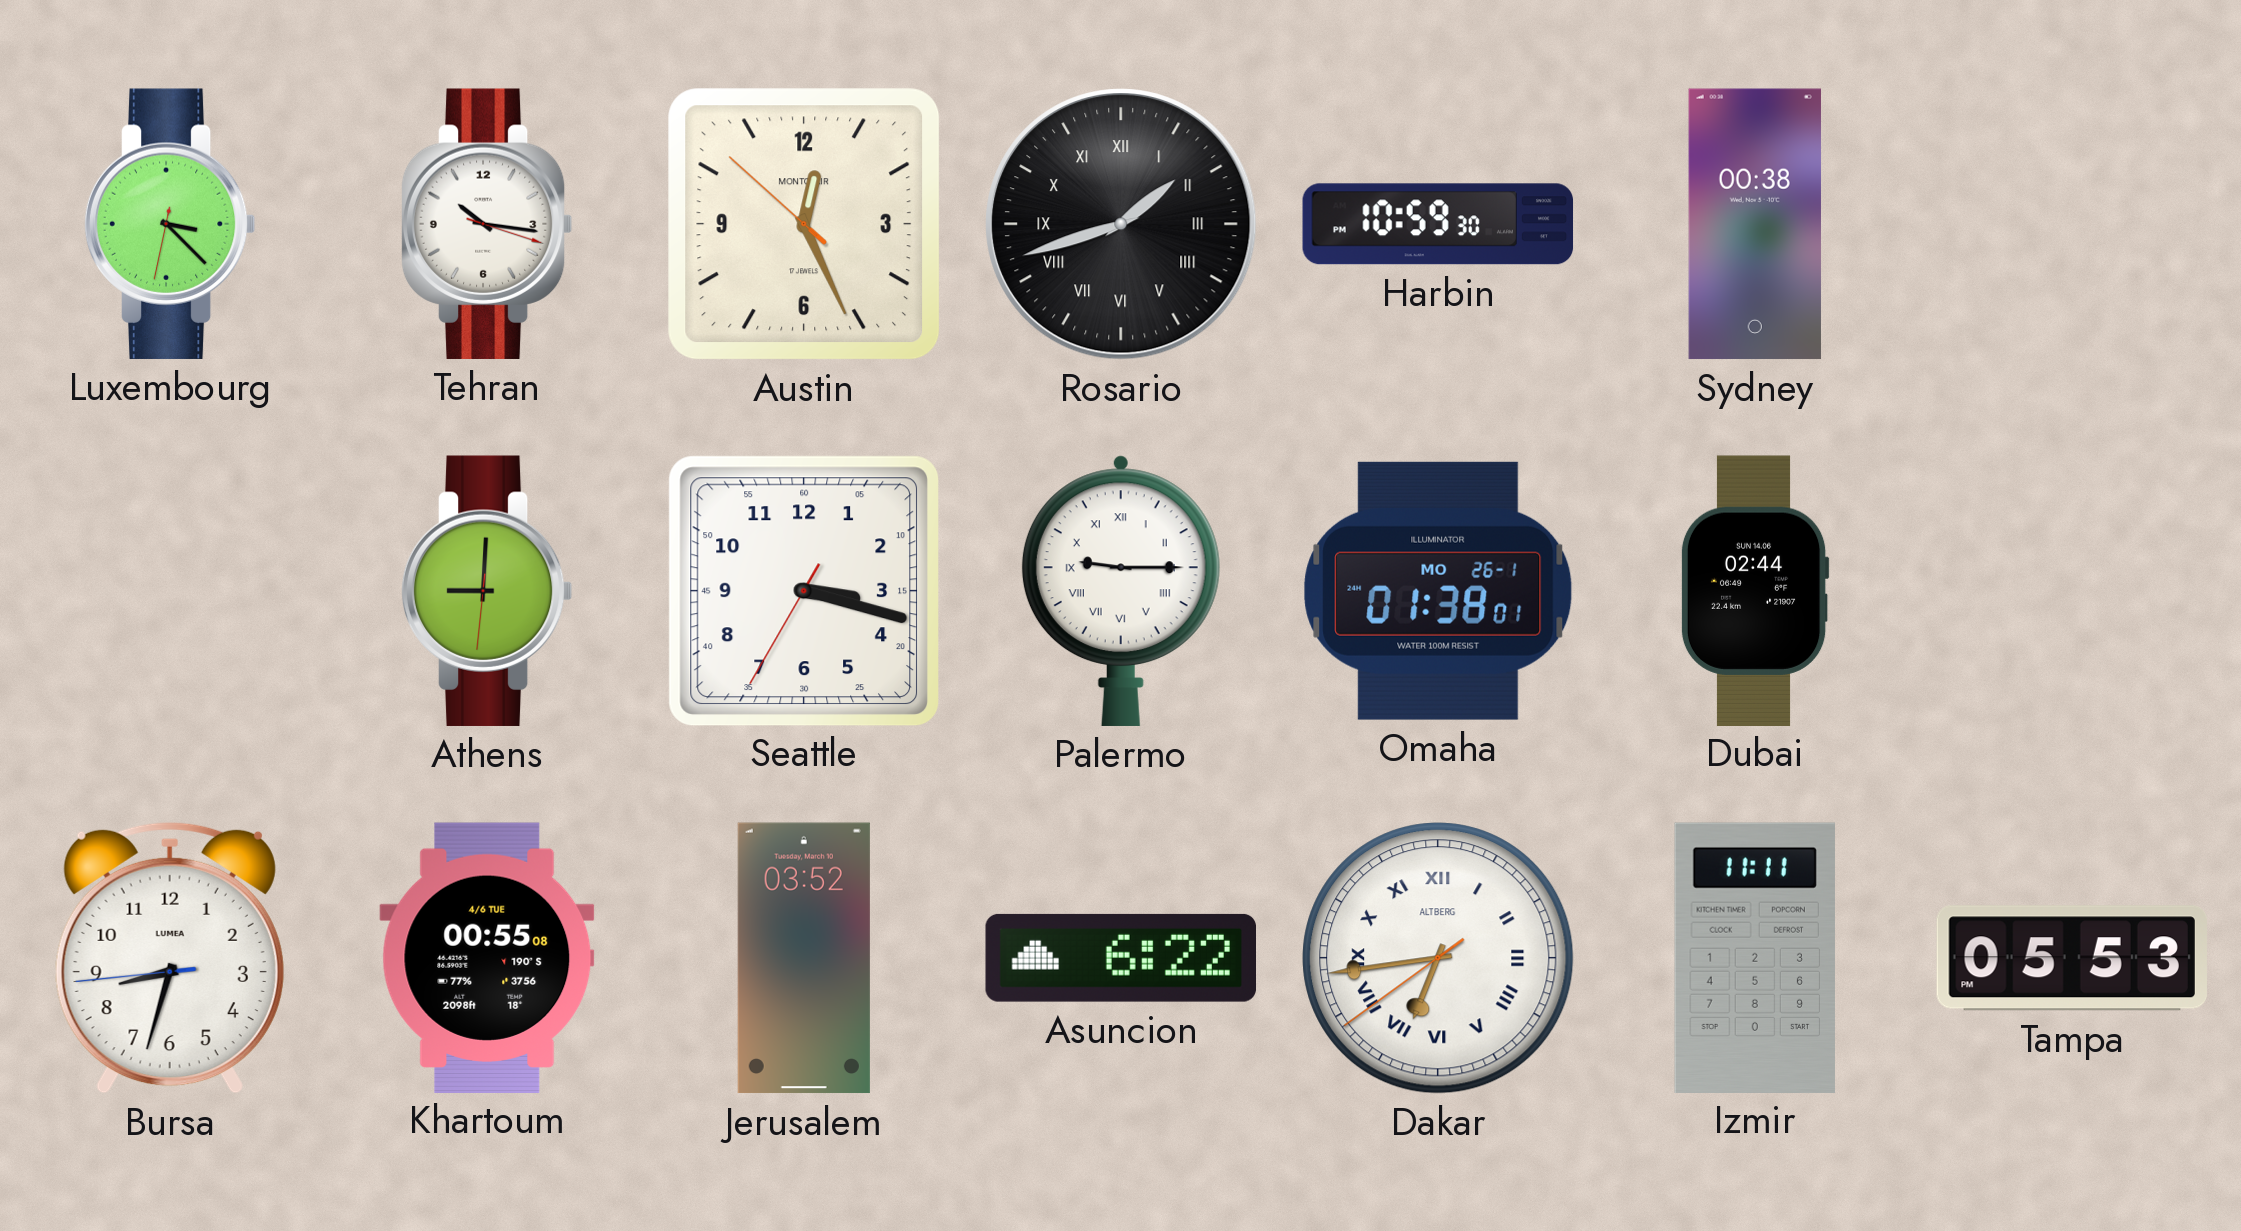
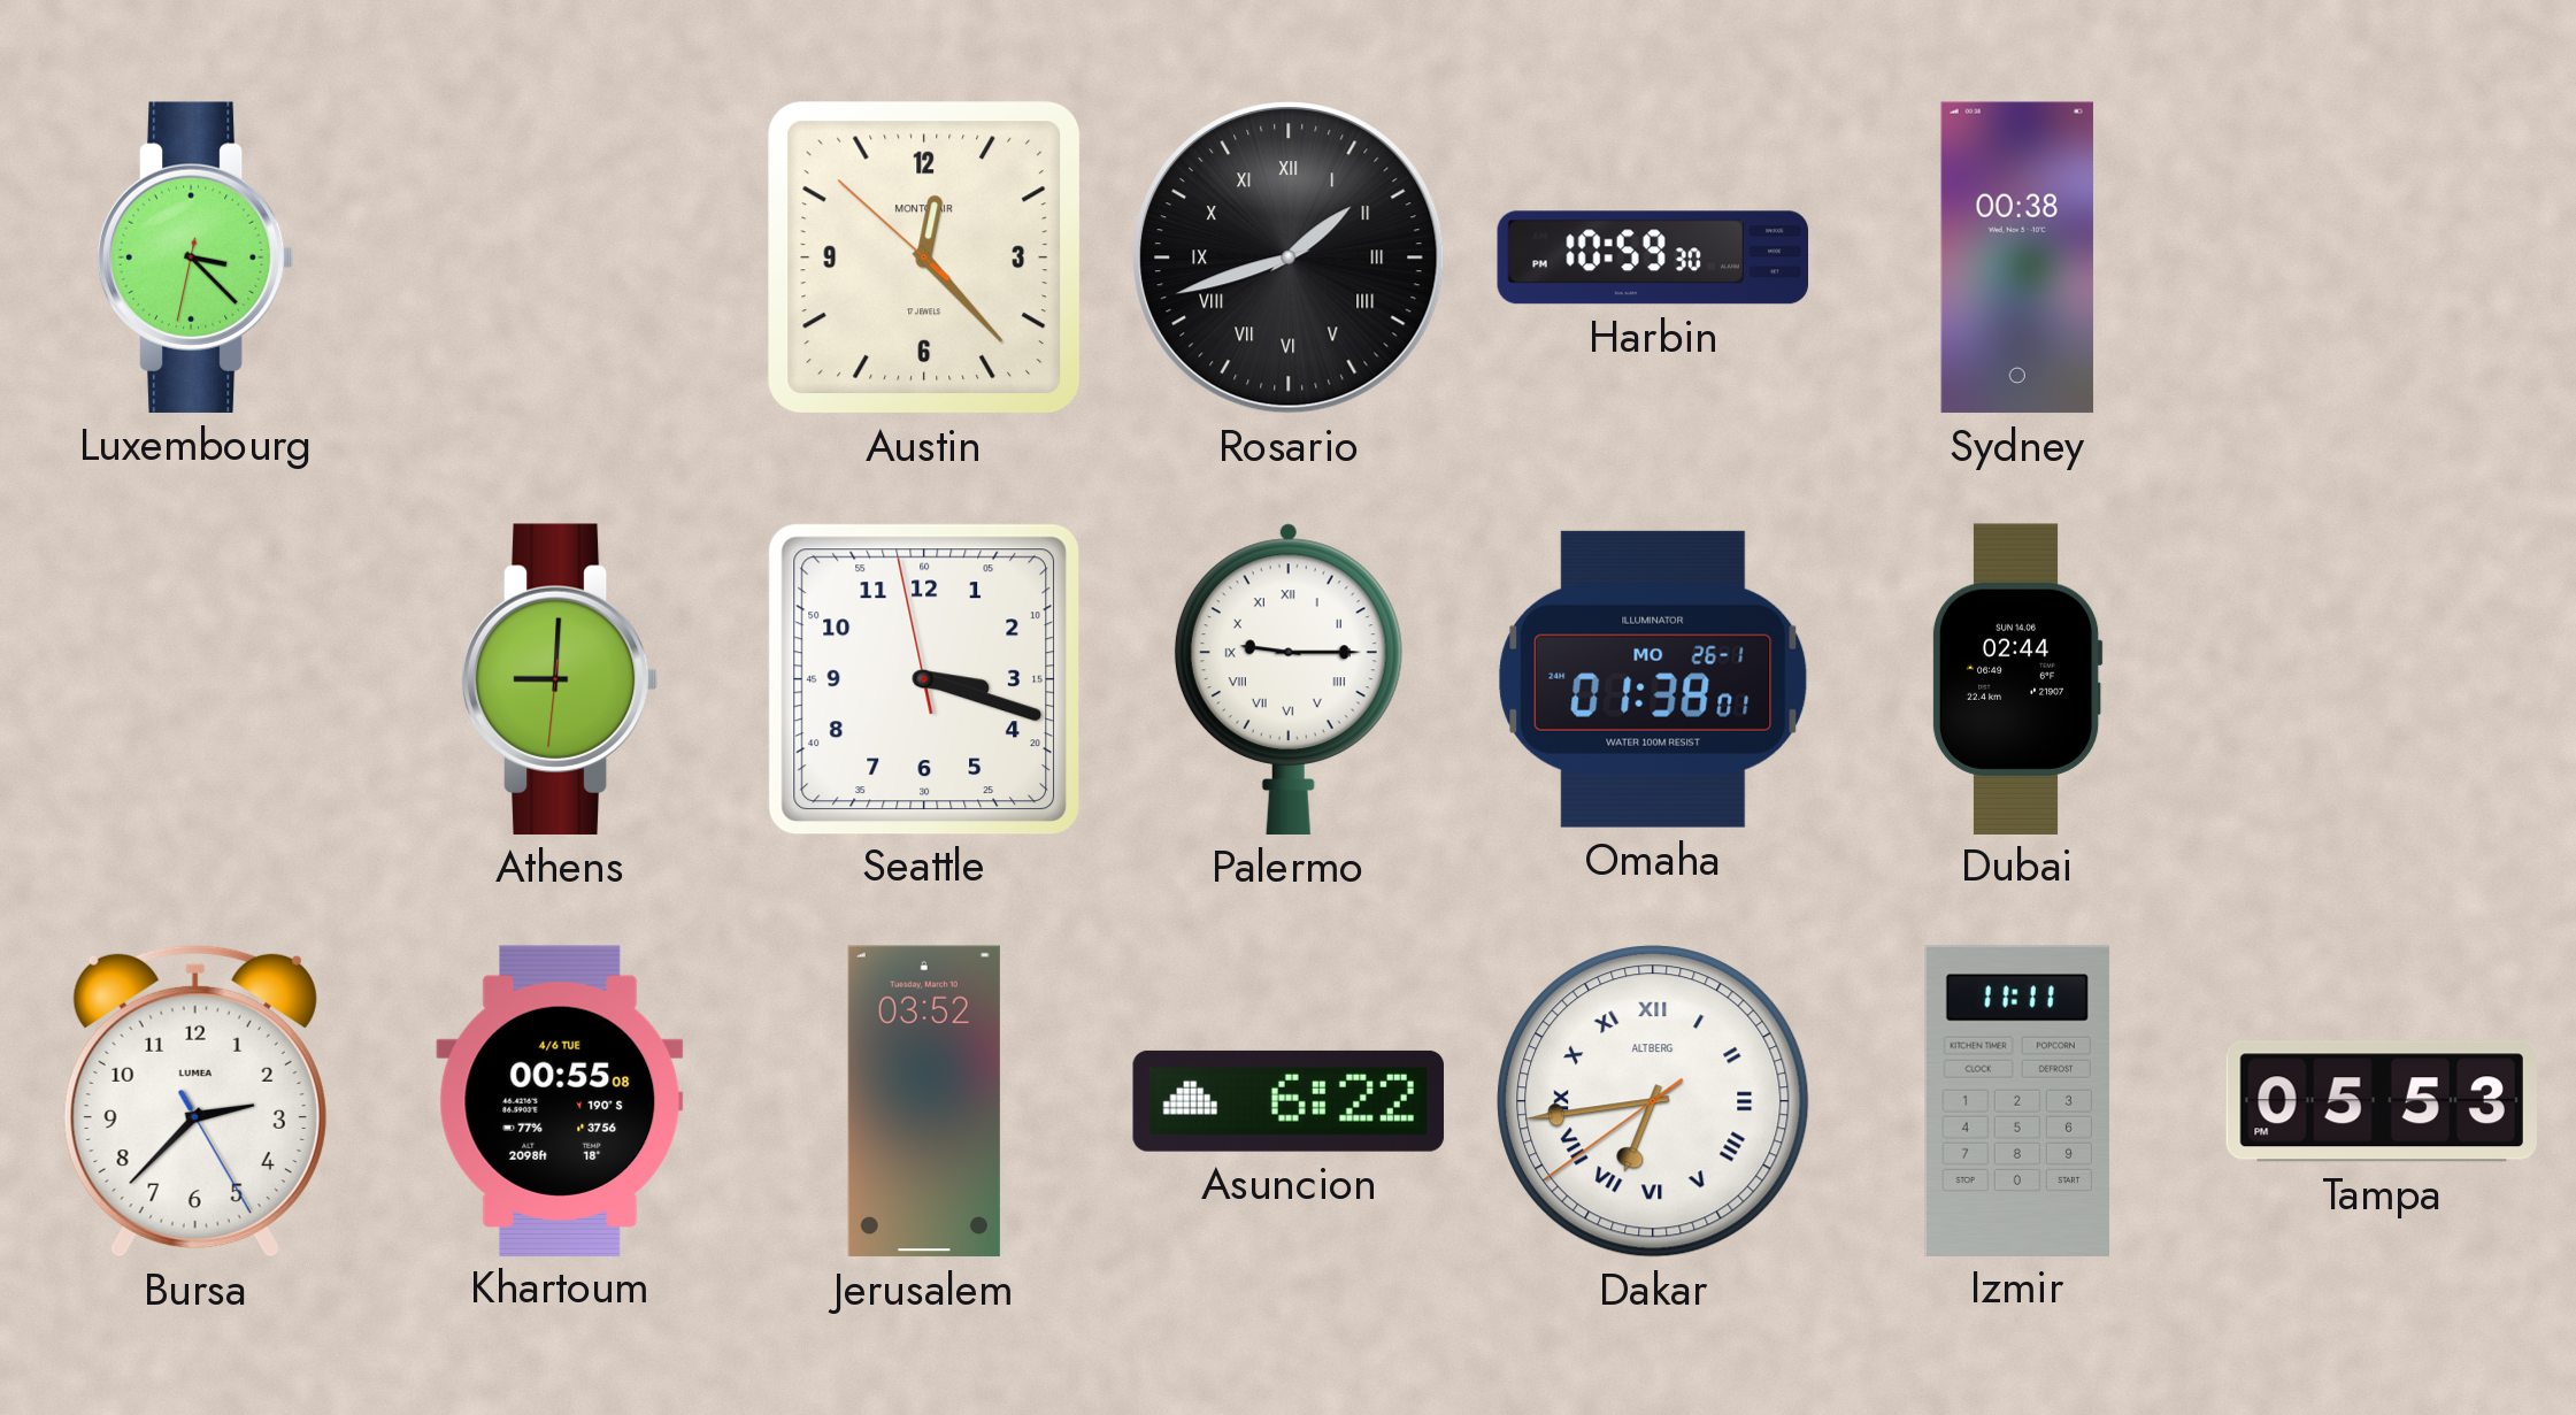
Tehran: 10:16 -> none (487, 224)
Austin: 12:25 -> 12:22 (924, 257)
Seattle: 3:17:35 -> 3:17:58 (923, 678)
Bursa: 8:32 -> 2:37 (195, 1101)
